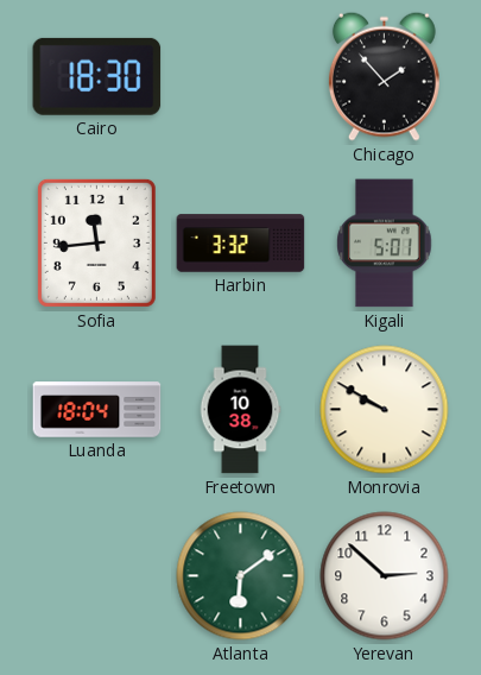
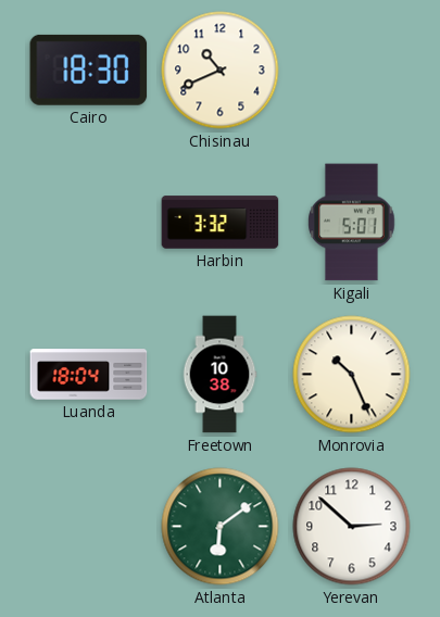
Chisinau: none -> 10:41 (221, 71)
Chicago: 1:53 -> none (384, 76)
Sofia: 11:44 -> none (96, 242)
Monrovia: 9:50 -> 10:26 (352, 375)
